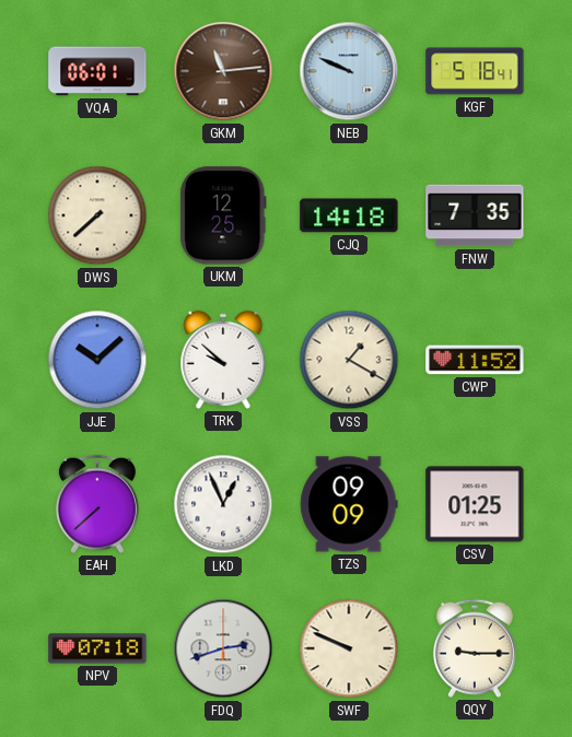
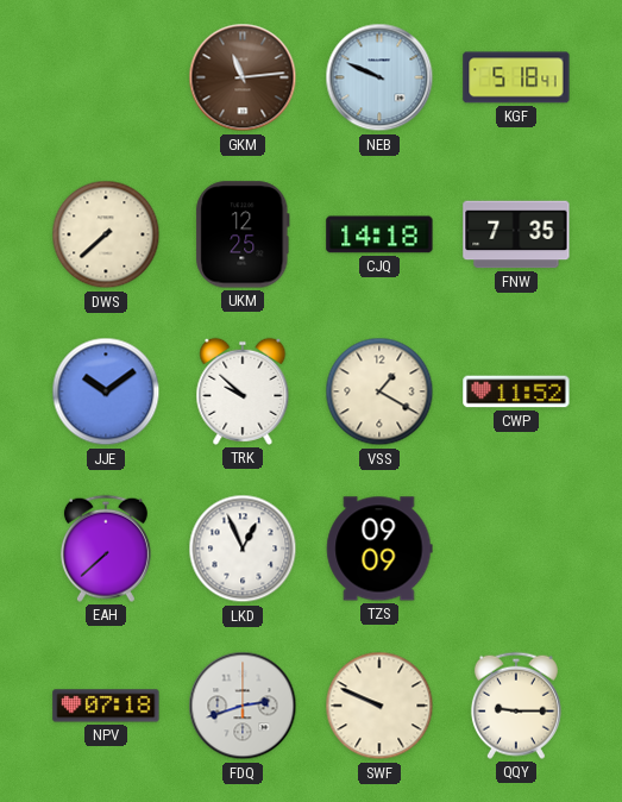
VQA: 06:01 -> none (97, 71)
JJE: 10:08 -> 10:09 (106, 391)
CSV: 01:25 -> none (475, 504)
